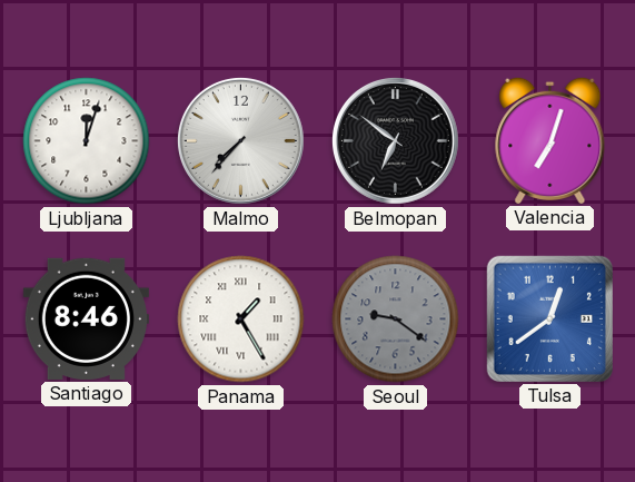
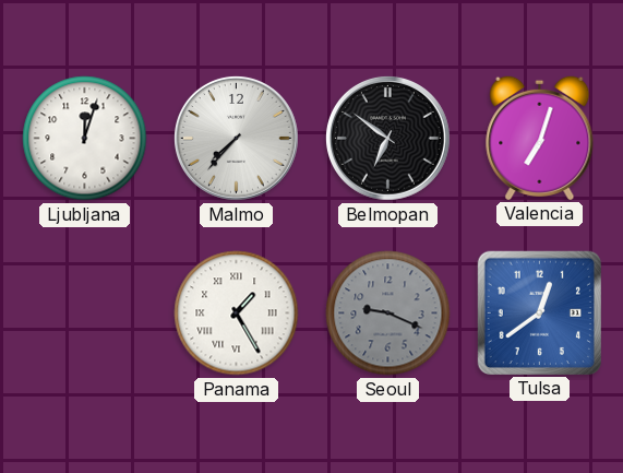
Santiago: 8:46 -> none (86, 318)
Seoul: 9:21 -> 9:19 (388, 314)
